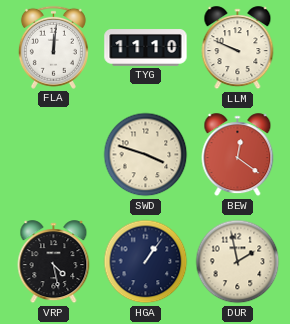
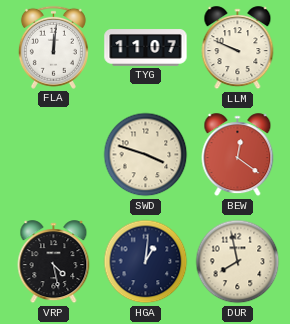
TYG: 11:10 -> 11:07 (146, 48)
HGA: 1:06 -> 1:01 (146, 262)
DUR: 1:58 -> 7:58 (238, 262)
